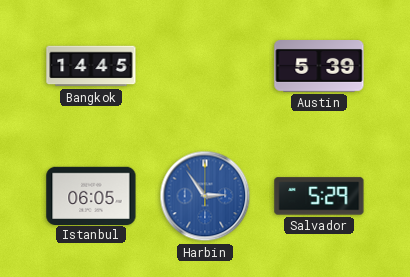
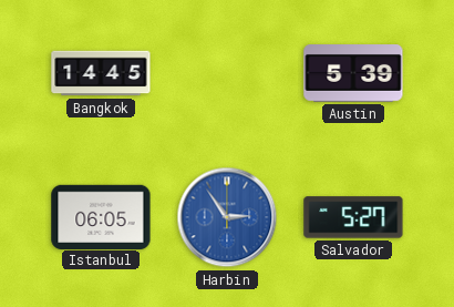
Salvador: 5:29 -> 5:27 (353, 217)
